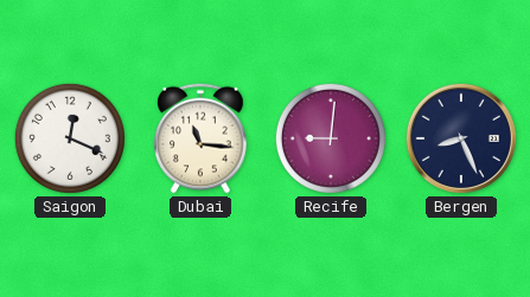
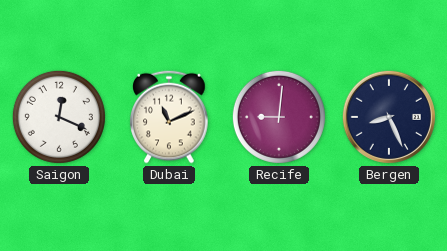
Dubai: 11:16 -> 11:11 (169, 117)
